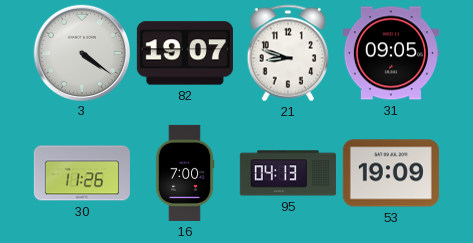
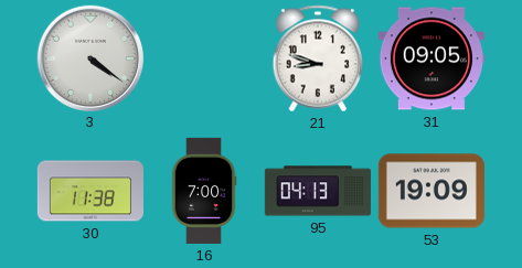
82: 19:07 -> none (185, 53)
30: 11:26 -> 11:38 (90, 191)
